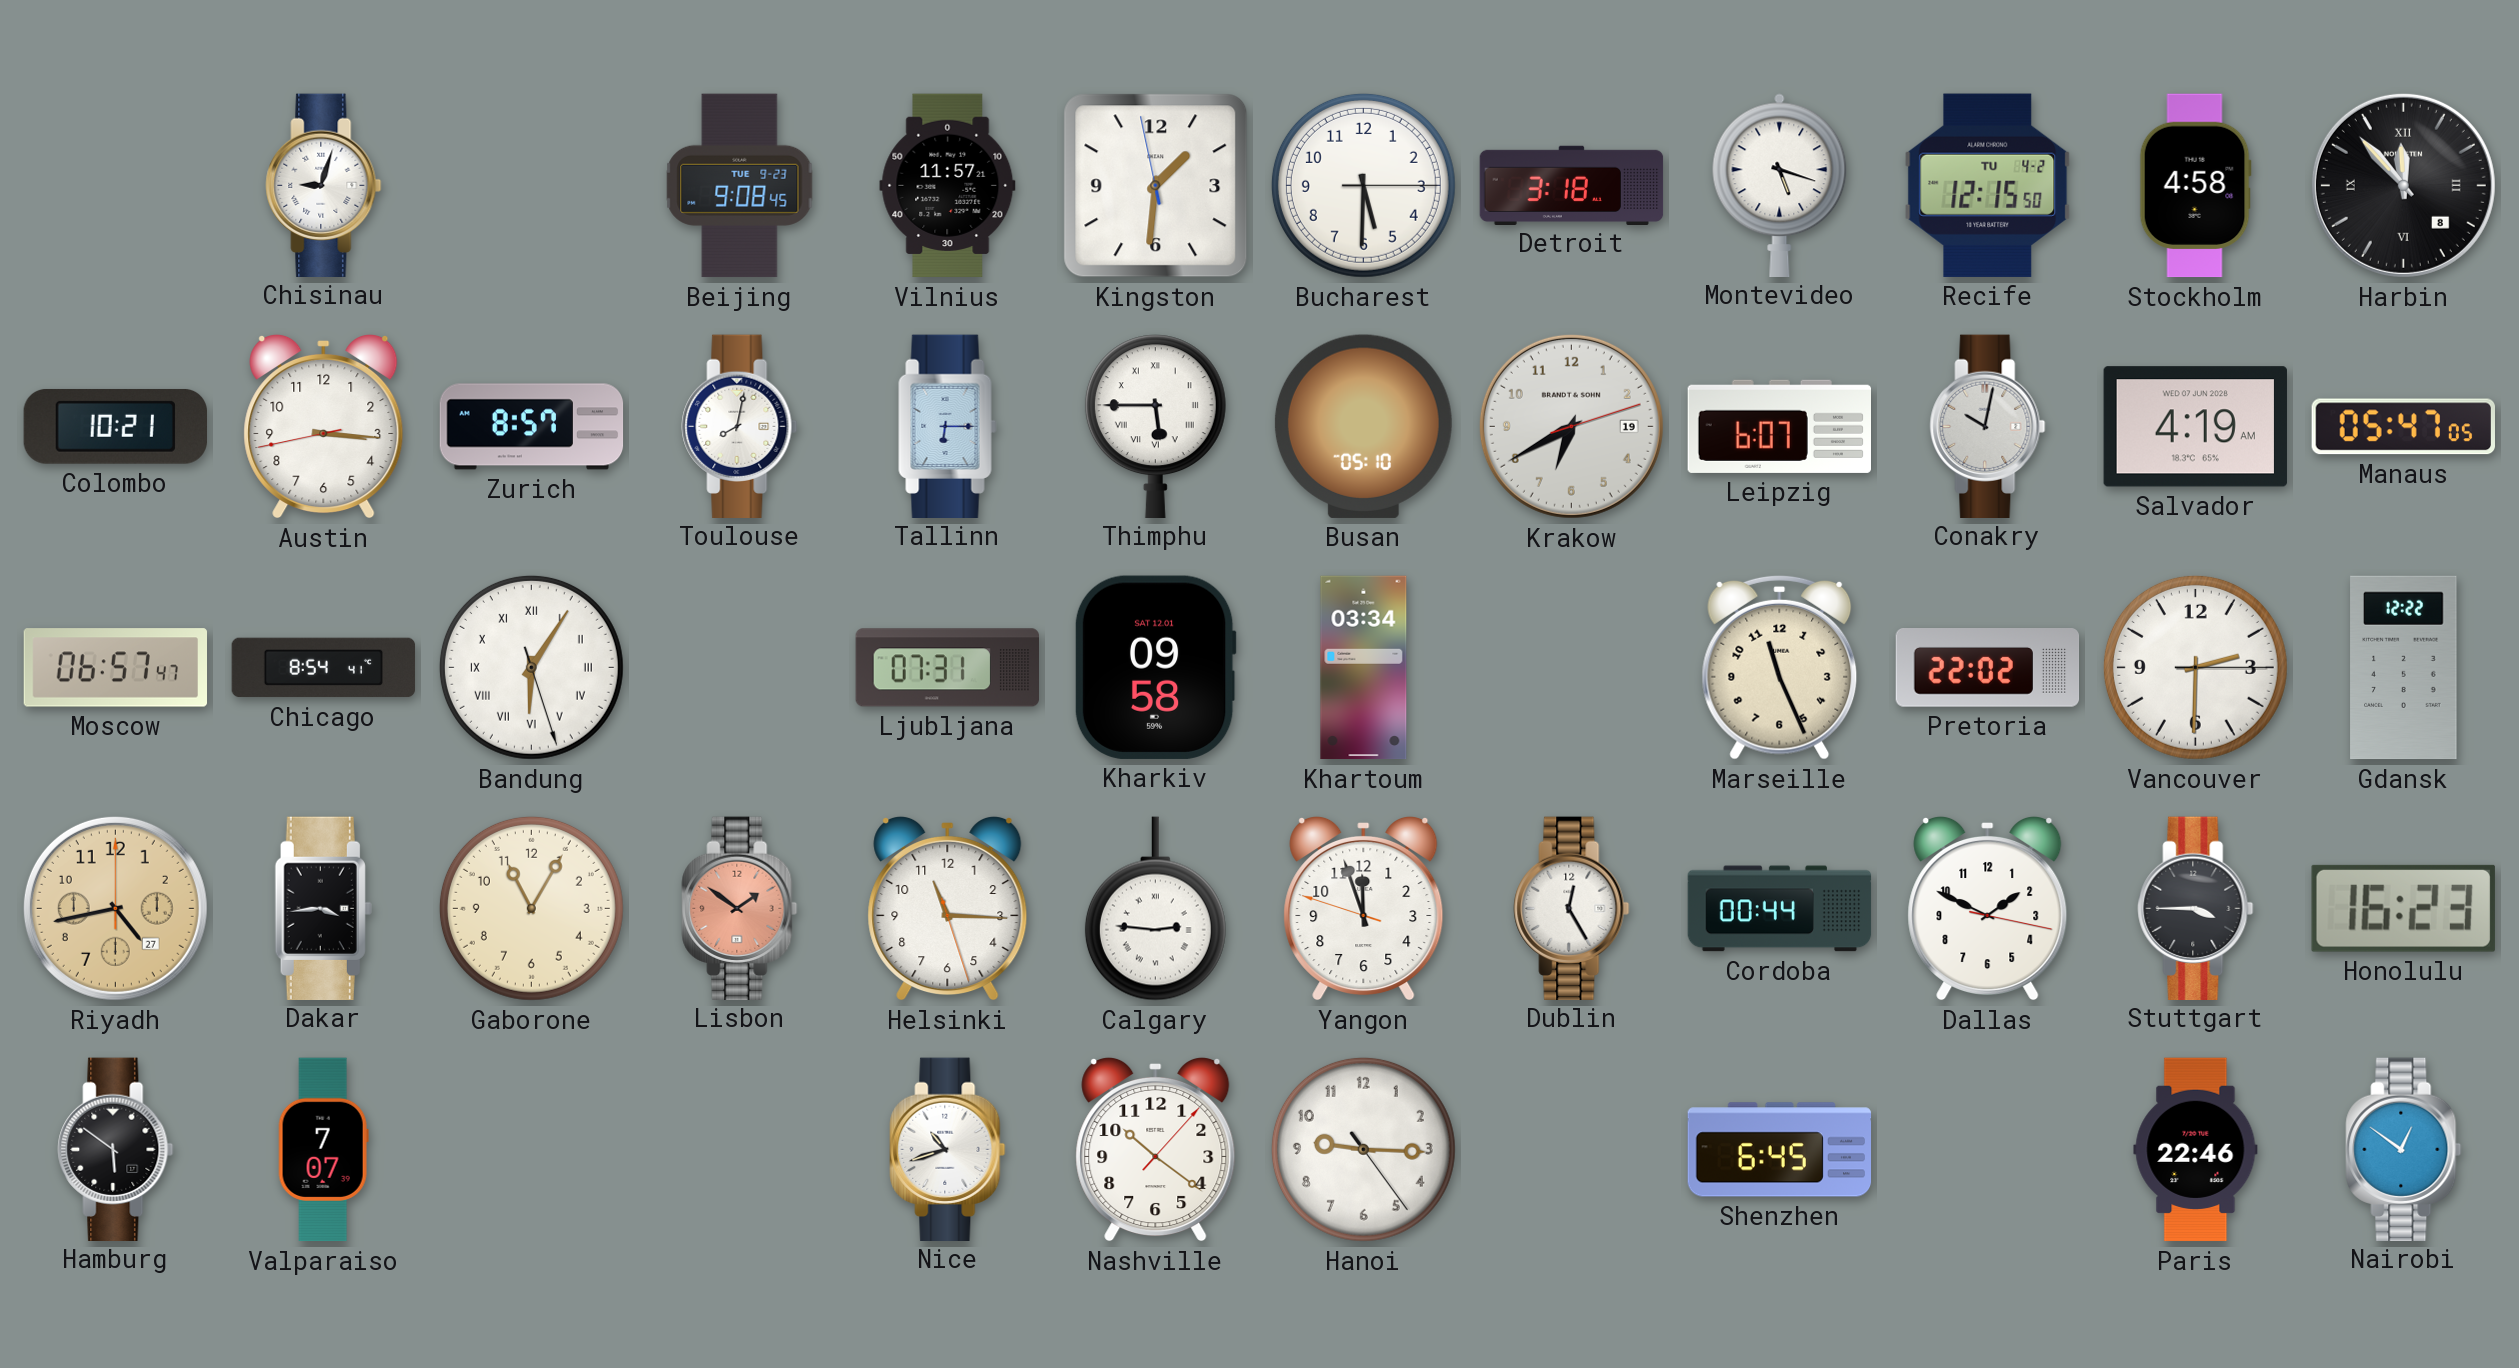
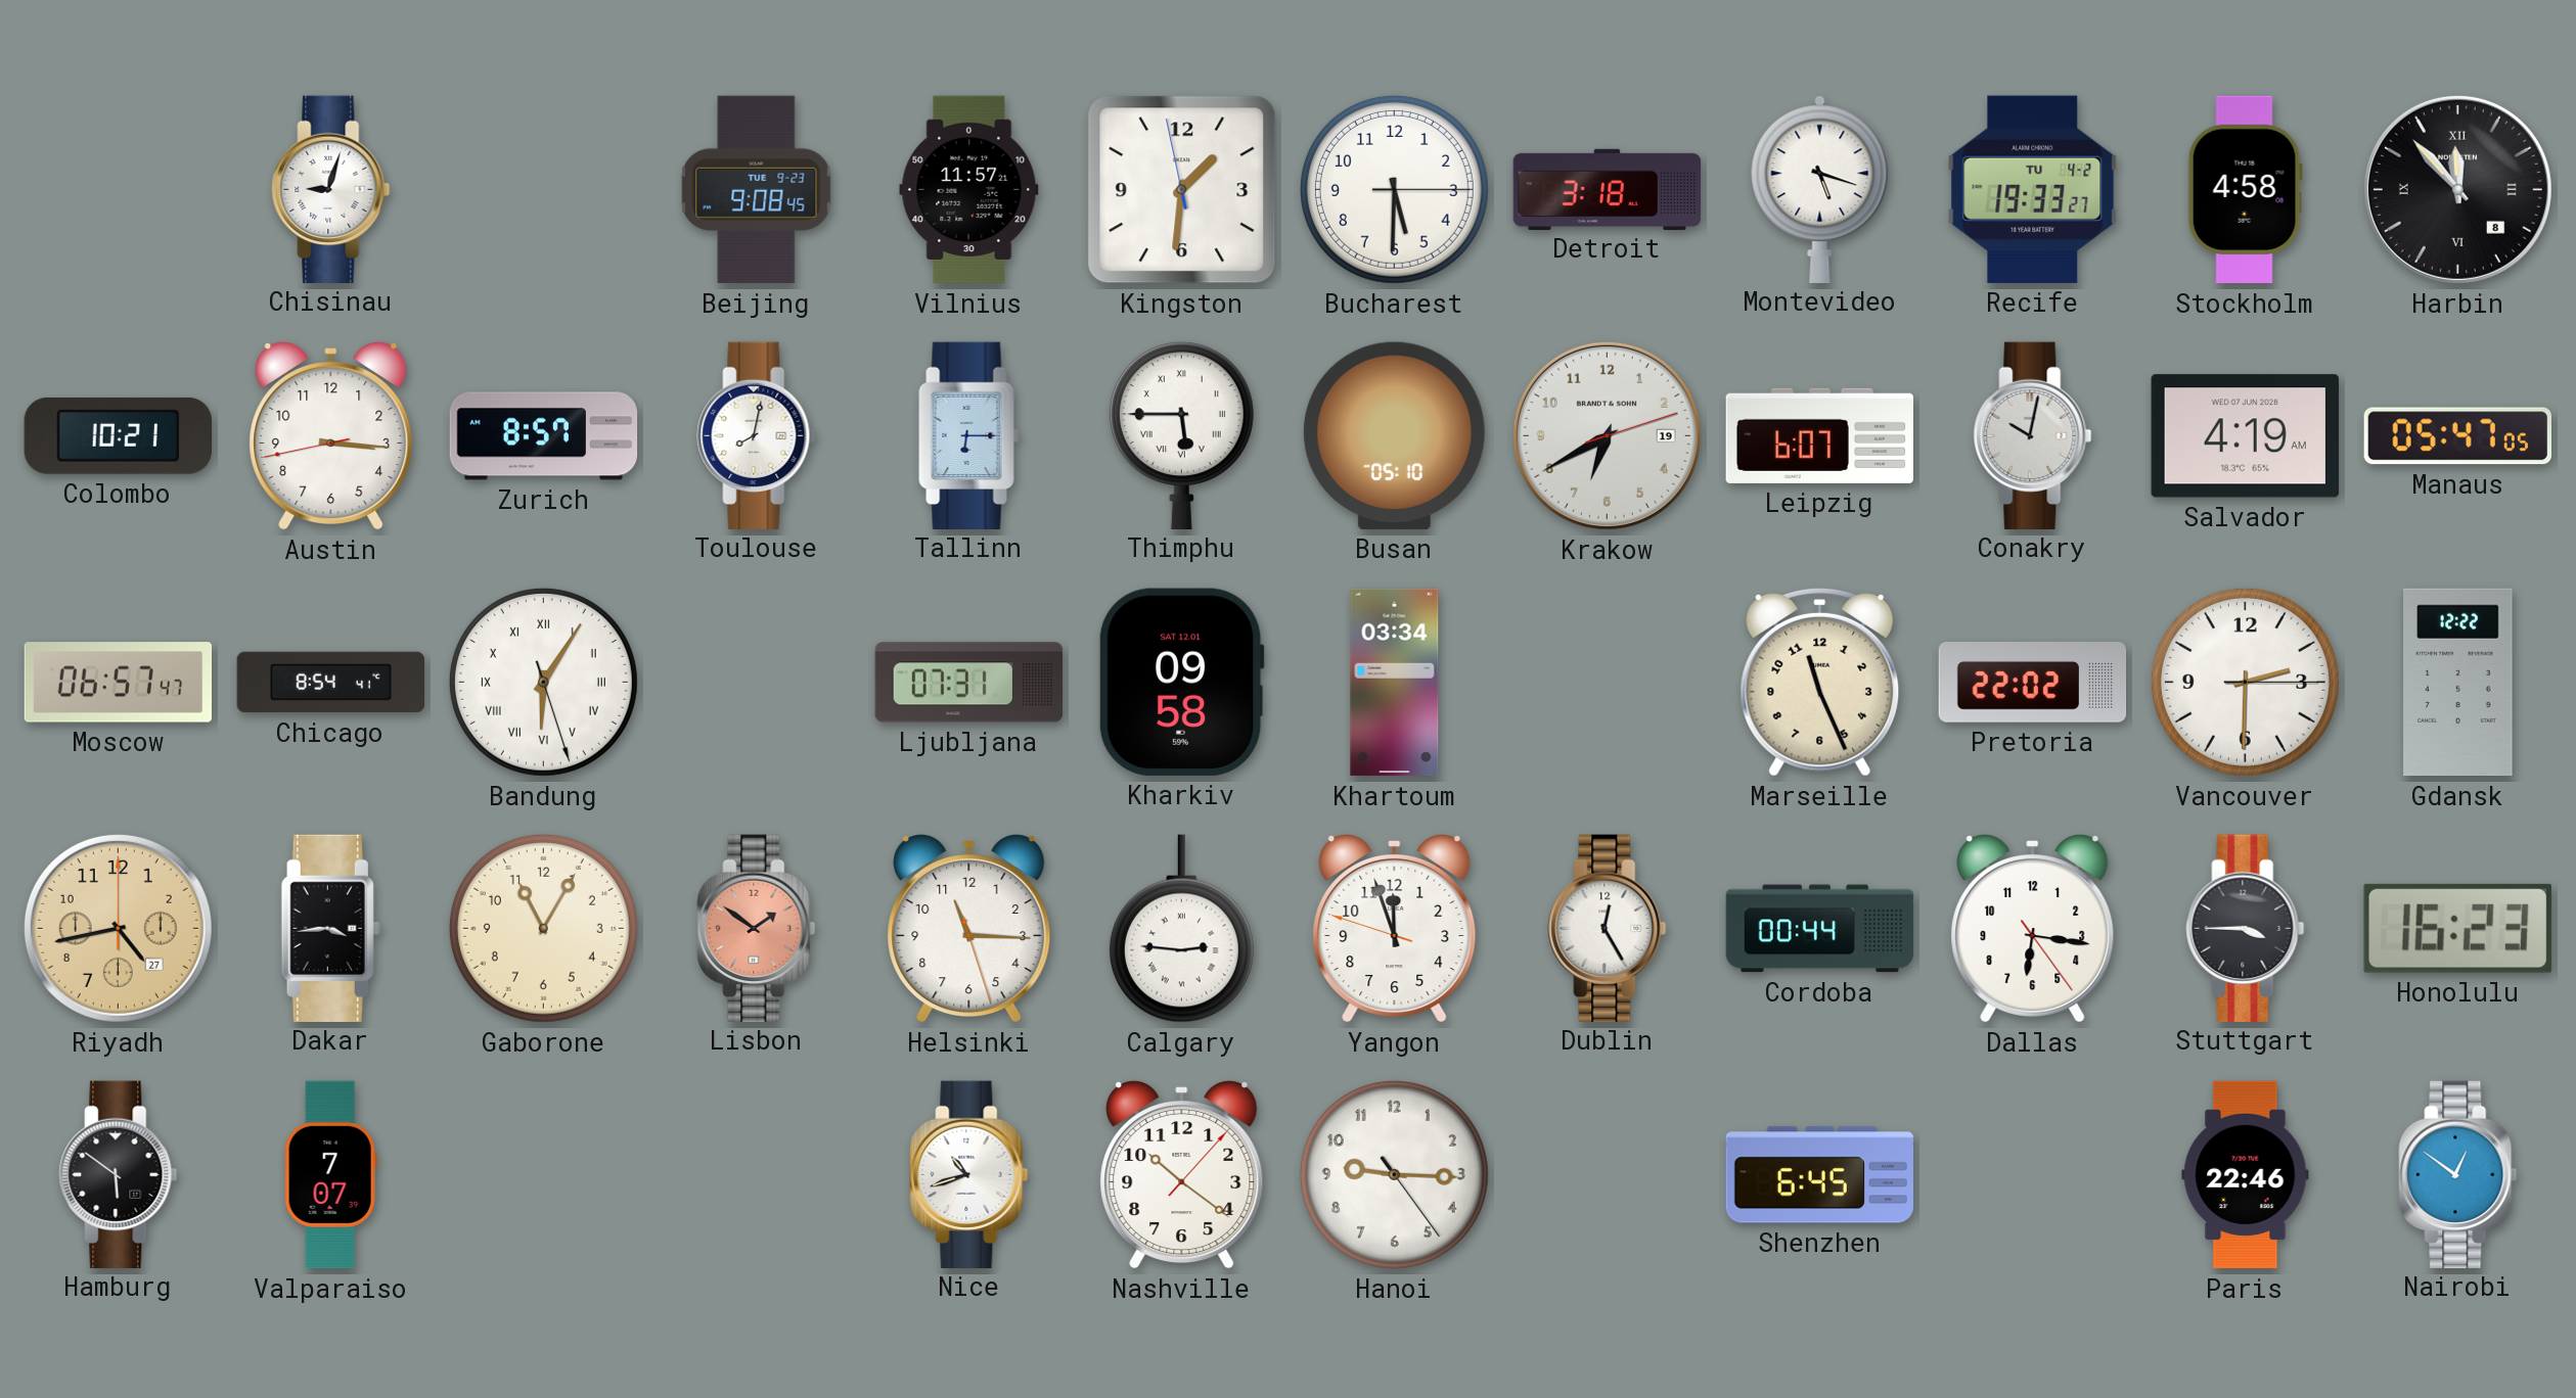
Recife: 12:15 -> 19:33 (2033, 189)
Dallas: 1:49 -> 6:16 (2033, 928)
